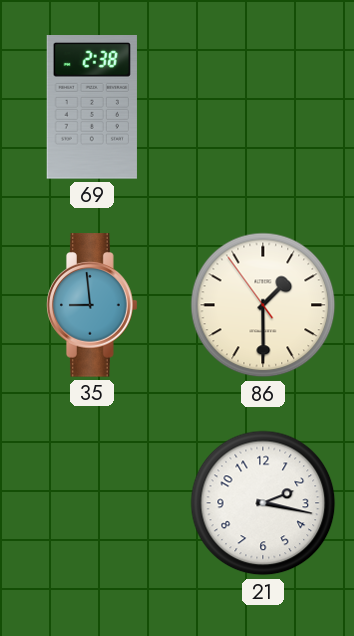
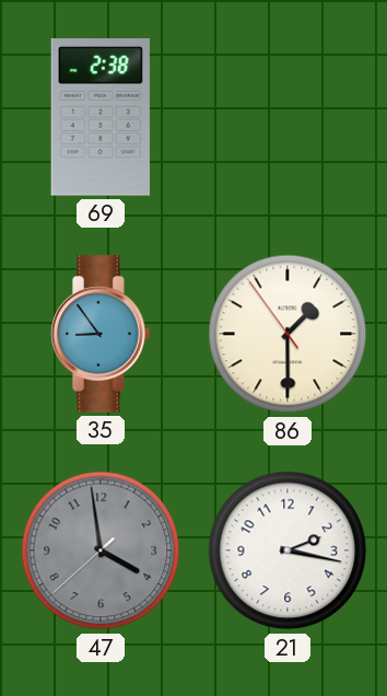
35: 8:59 -> 8:54 (102, 334)
47: none -> 3:58 (101, 550)
